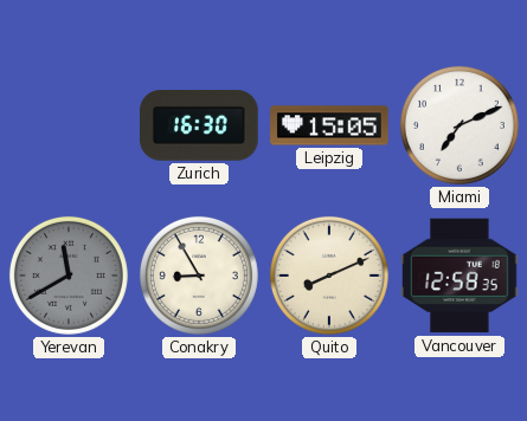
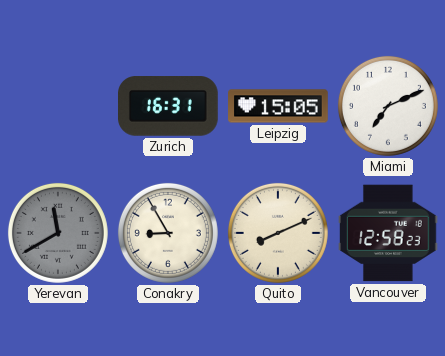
Zurich: 16:30 -> 16:31 (169, 106)
Vancouver: 12:58:35 -> 12:58:23 (388, 233)
